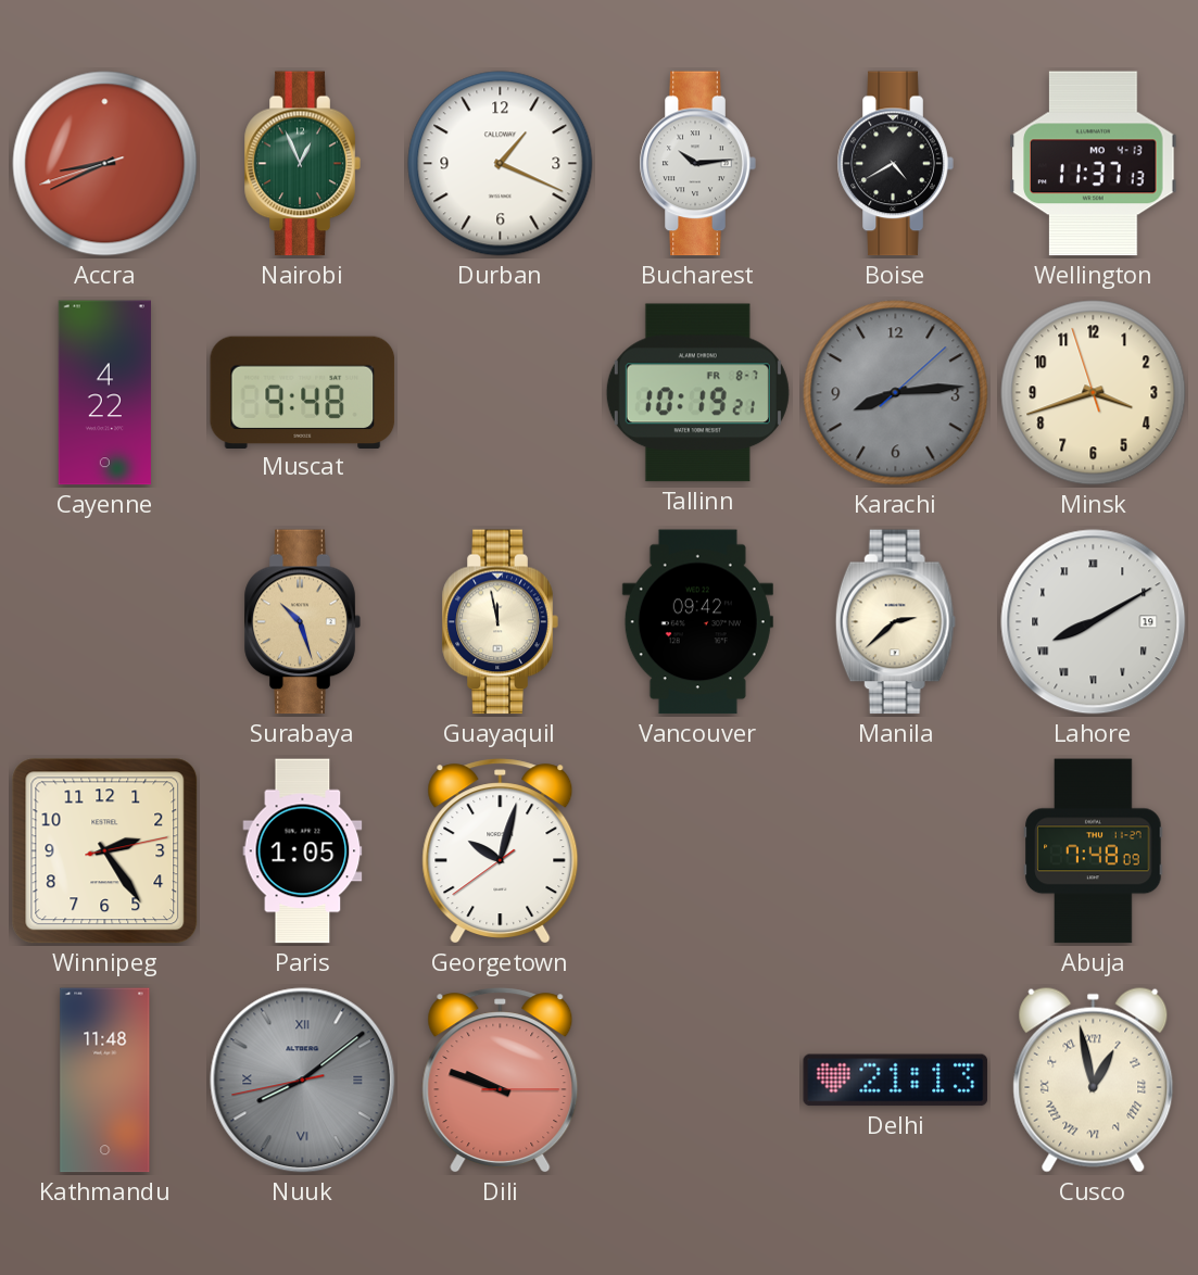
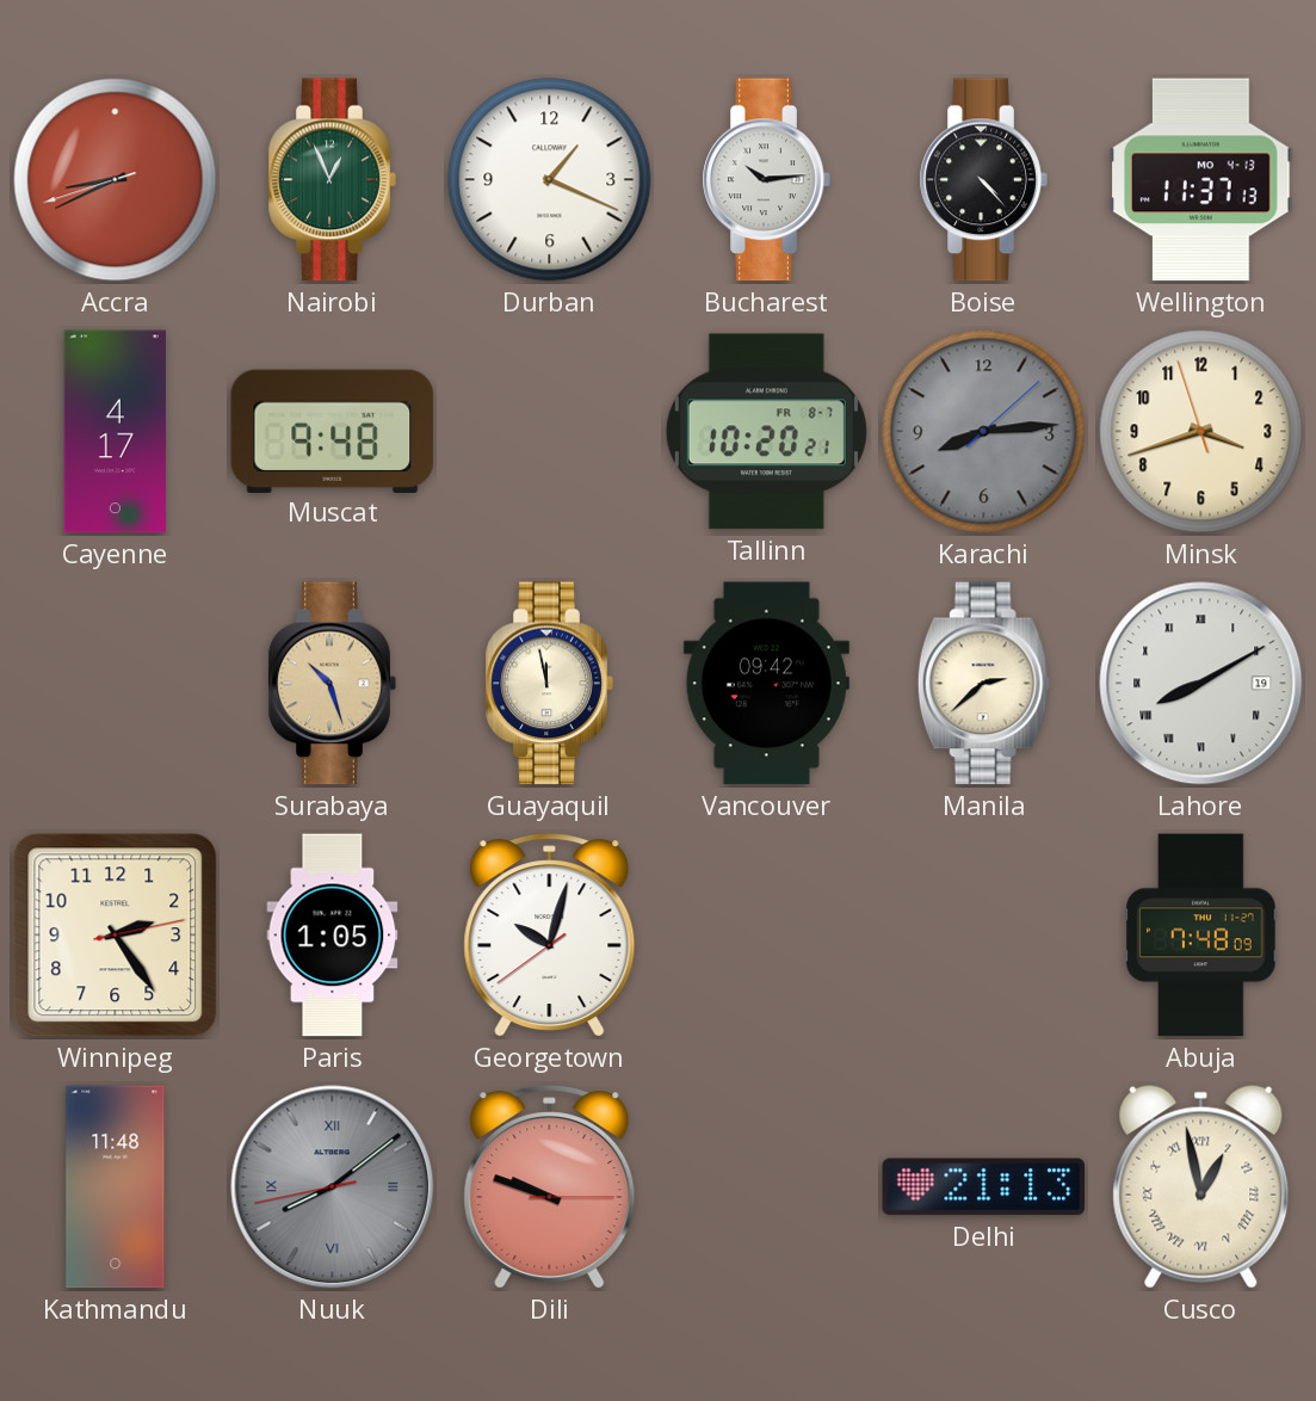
Boise: 4:40 -> 4:23 (983, 180)
Cayenne: 4:22 -> 4:17 (115, 432)
Tallinn: 10:19 -> 10:20 (766, 432)
